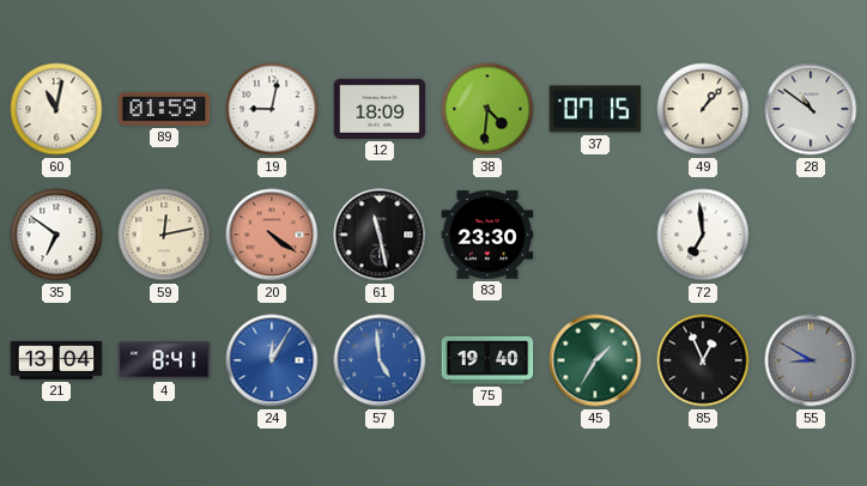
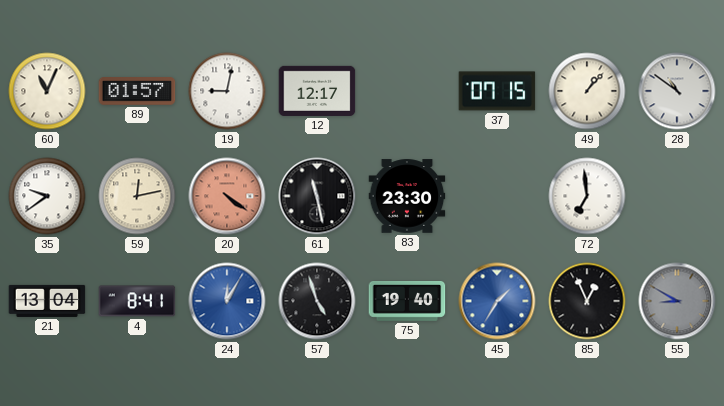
60: 11:02 -> 11:04 (47, 91)
89: 01:59 -> 01:57 (137, 91)
12: 18:09 -> 12:17 (317, 91)
38: 4:31 -> none (487, 109)
35: 6:51 -> 9:39 (47, 196)
57: 4:59 -> 4:57 (317, 301)
57 dial: blue -> black (317, 301)
45 dial: green -> blue (497, 301)
